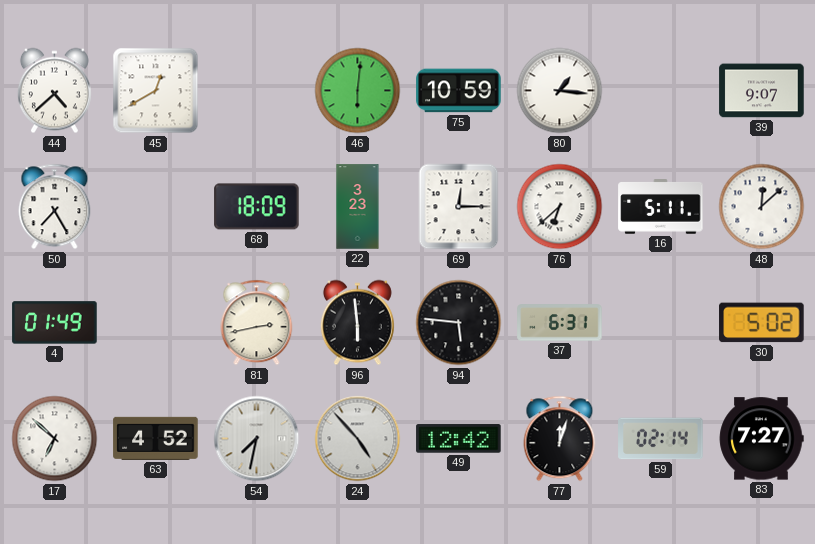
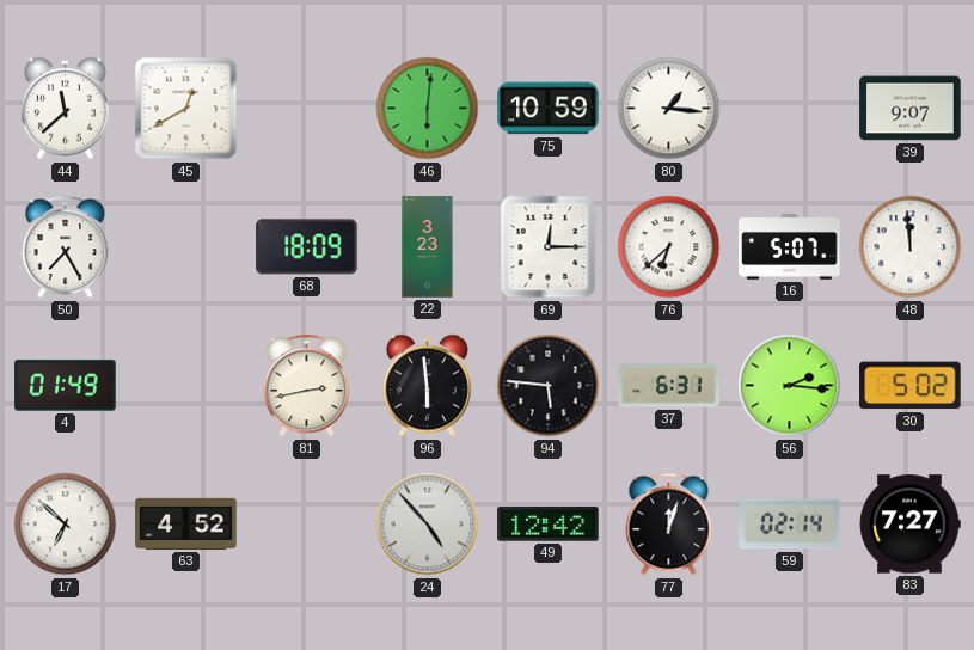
44: 4:38 -> 11:38 (65, 109)
16: 5:11 -> 5:07 (790, 247)
48: 12:08 -> 11:59 (911, 247)
56: none -> 2:16 (790, 386)
54: 7:32 -> none (257, 439)
